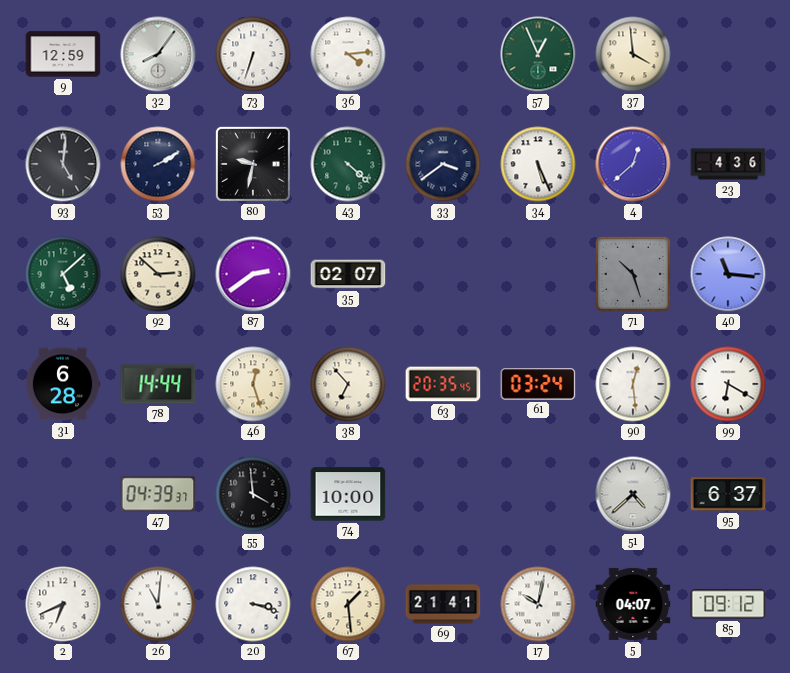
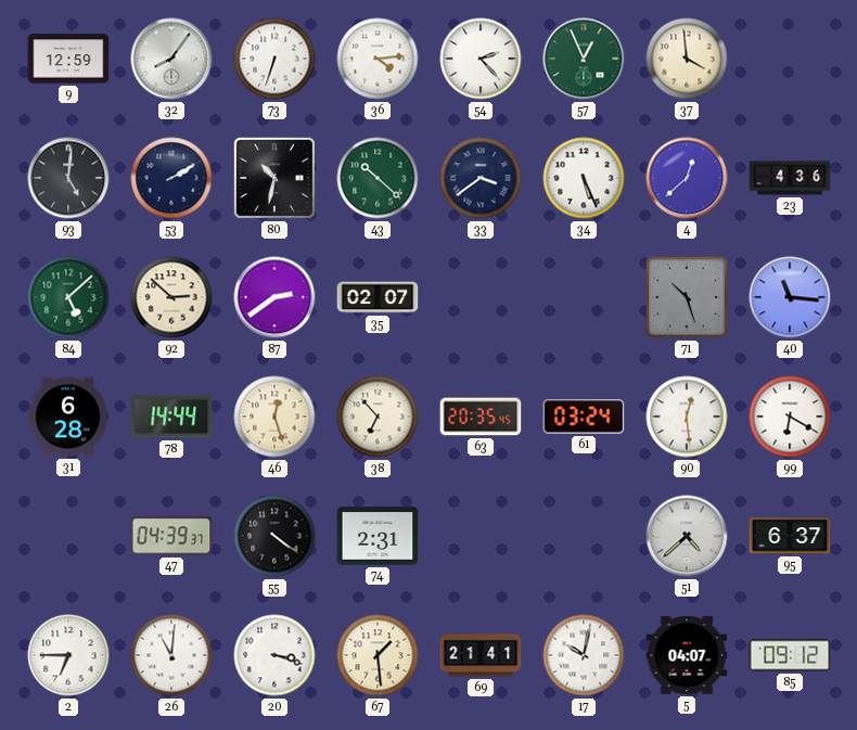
54: none -> 2:23 (481, 59)
80: 9:32 -> 10:32 (274, 178)
43: 4:22 -> 10:22 (378, 178)
55: 3:59 -> 4:21 (274, 536)
74: 10:00 -> 2:31 (378, 536)
2: 6:41 -> 6:45 (68, 655)
